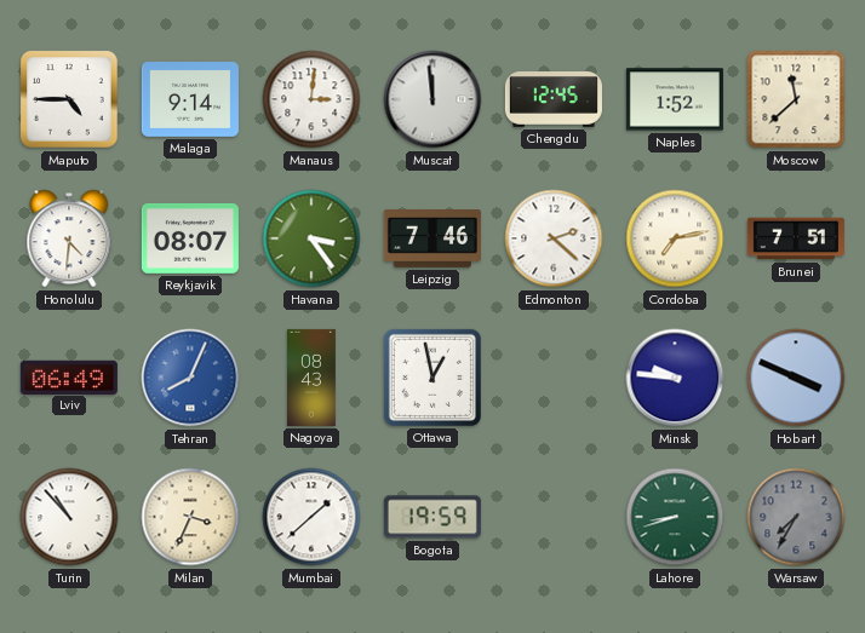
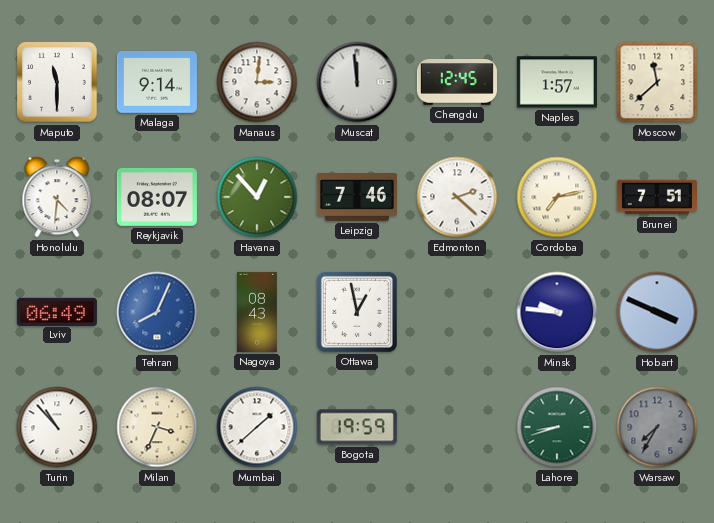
Maputo: 4:45 -> 11:30 (57, 82)
Naples: 1:52 -> 1:57 (557, 82)
Havana: 3:24 -> 12:53 (257, 197)
